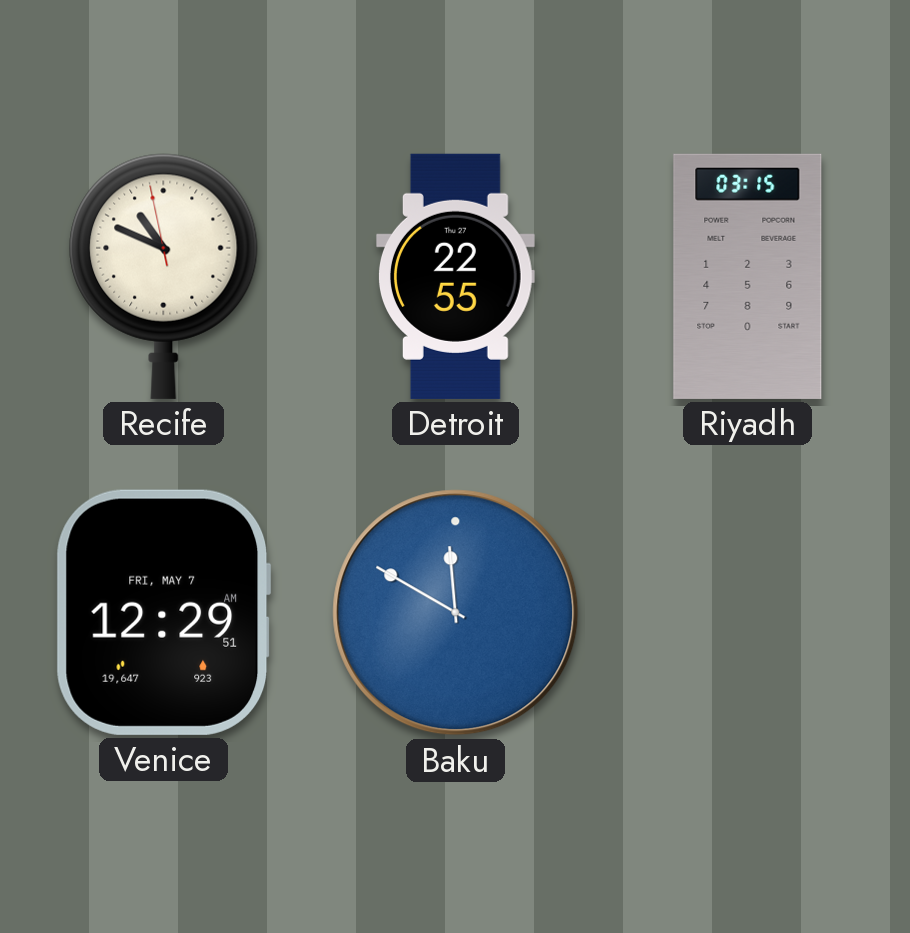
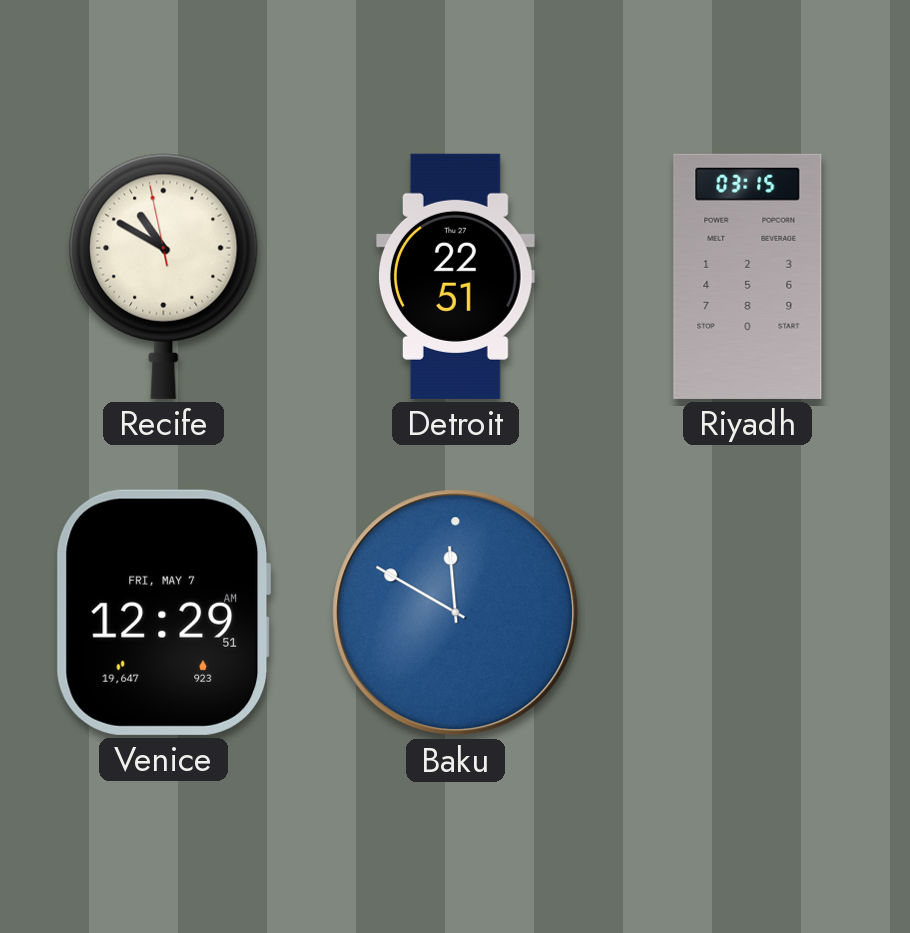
Recife: 10:48 -> 10:49 (164, 276)
Detroit: 22:55 -> 22:51 (456, 276)
